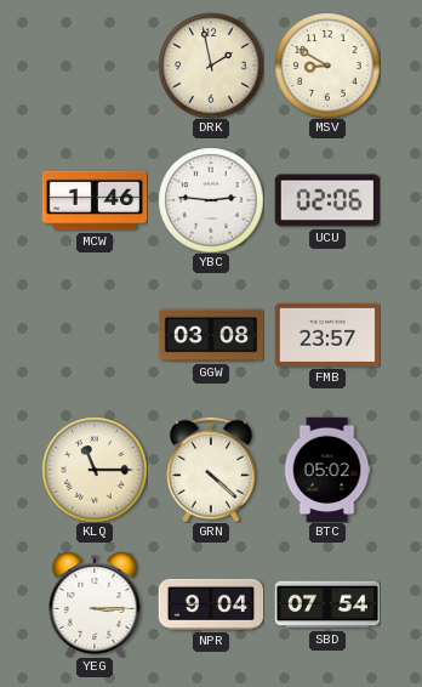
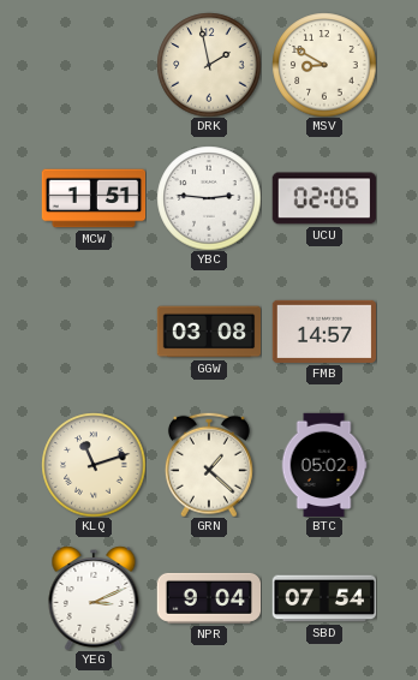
MCW: 1:46 -> 1:51 (94, 198)
FMB: 23:57 -> 14:57 (324, 332)
KLQ: 11:15 -> 11:12 (94, 465)
GRN: 4:22 -> 1:22 (209, 465)
YEG: 3:15 -> 3:11 (94, 598)
